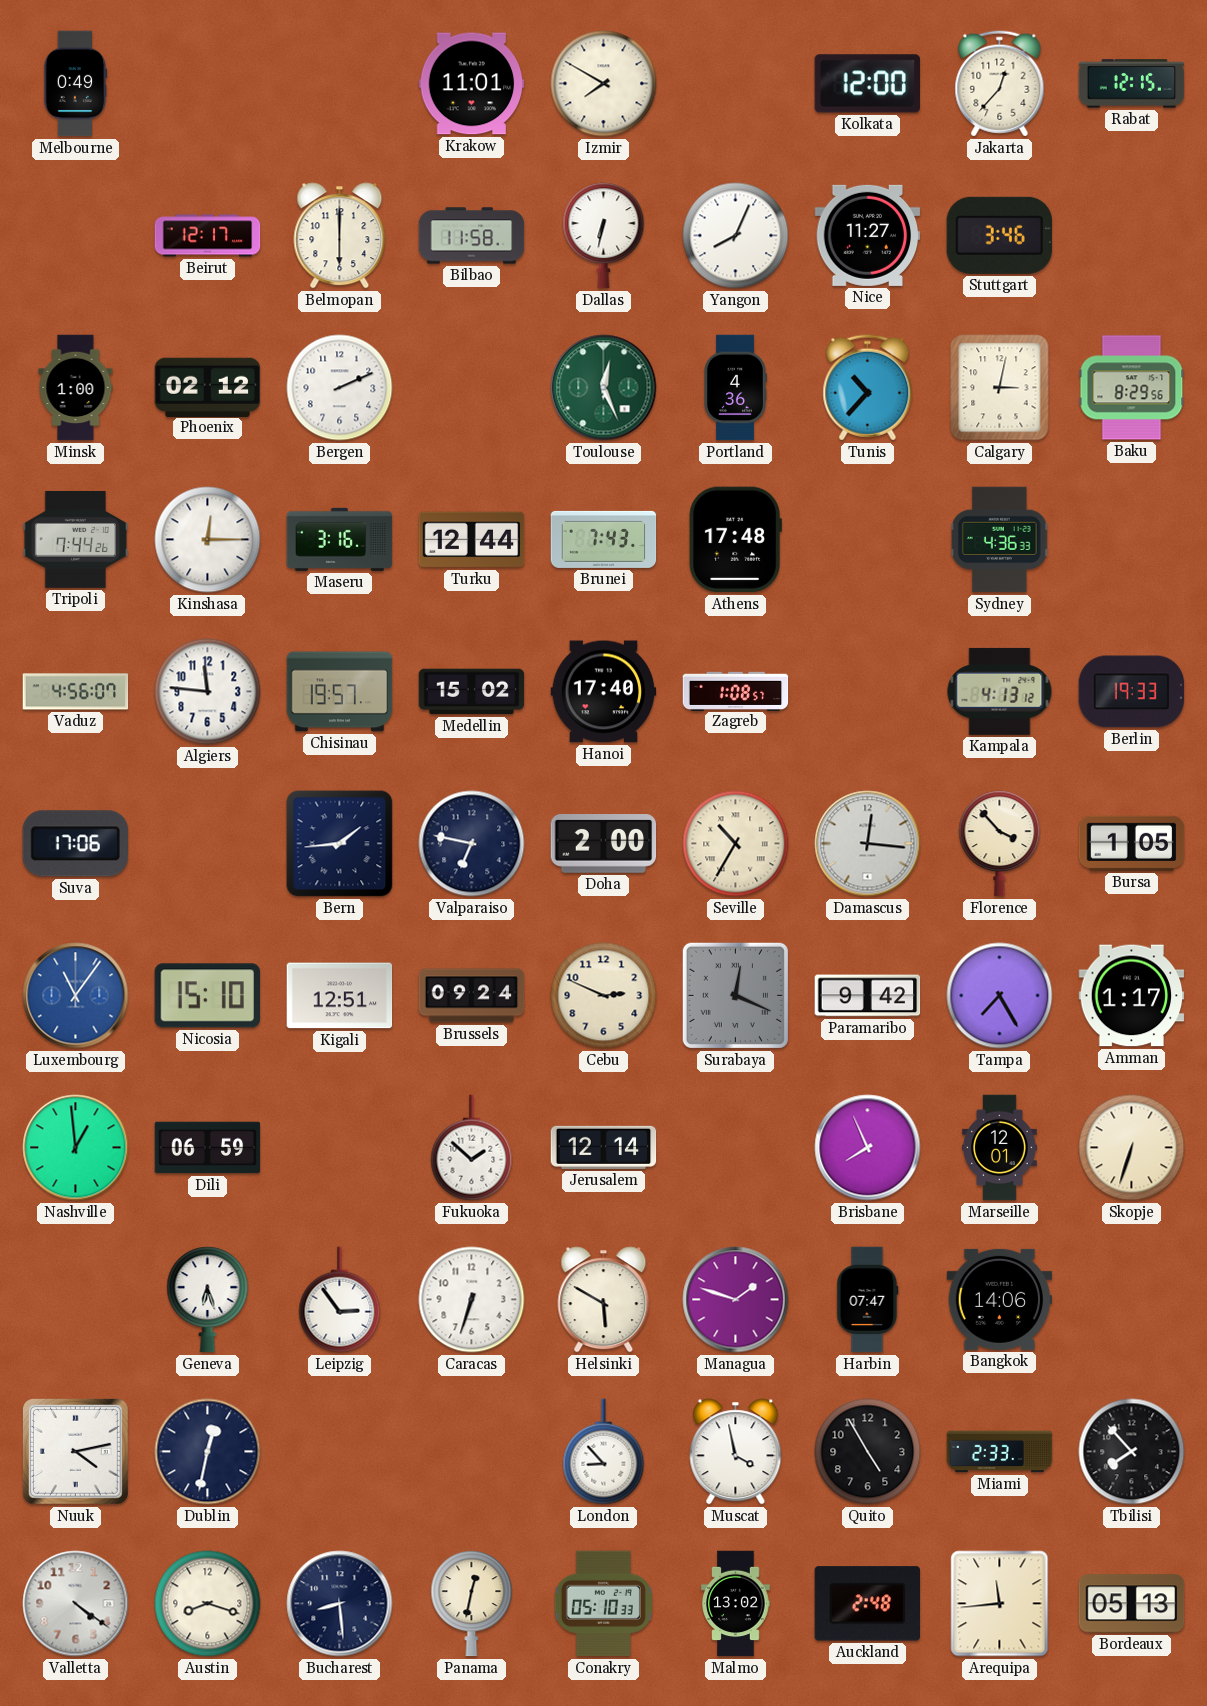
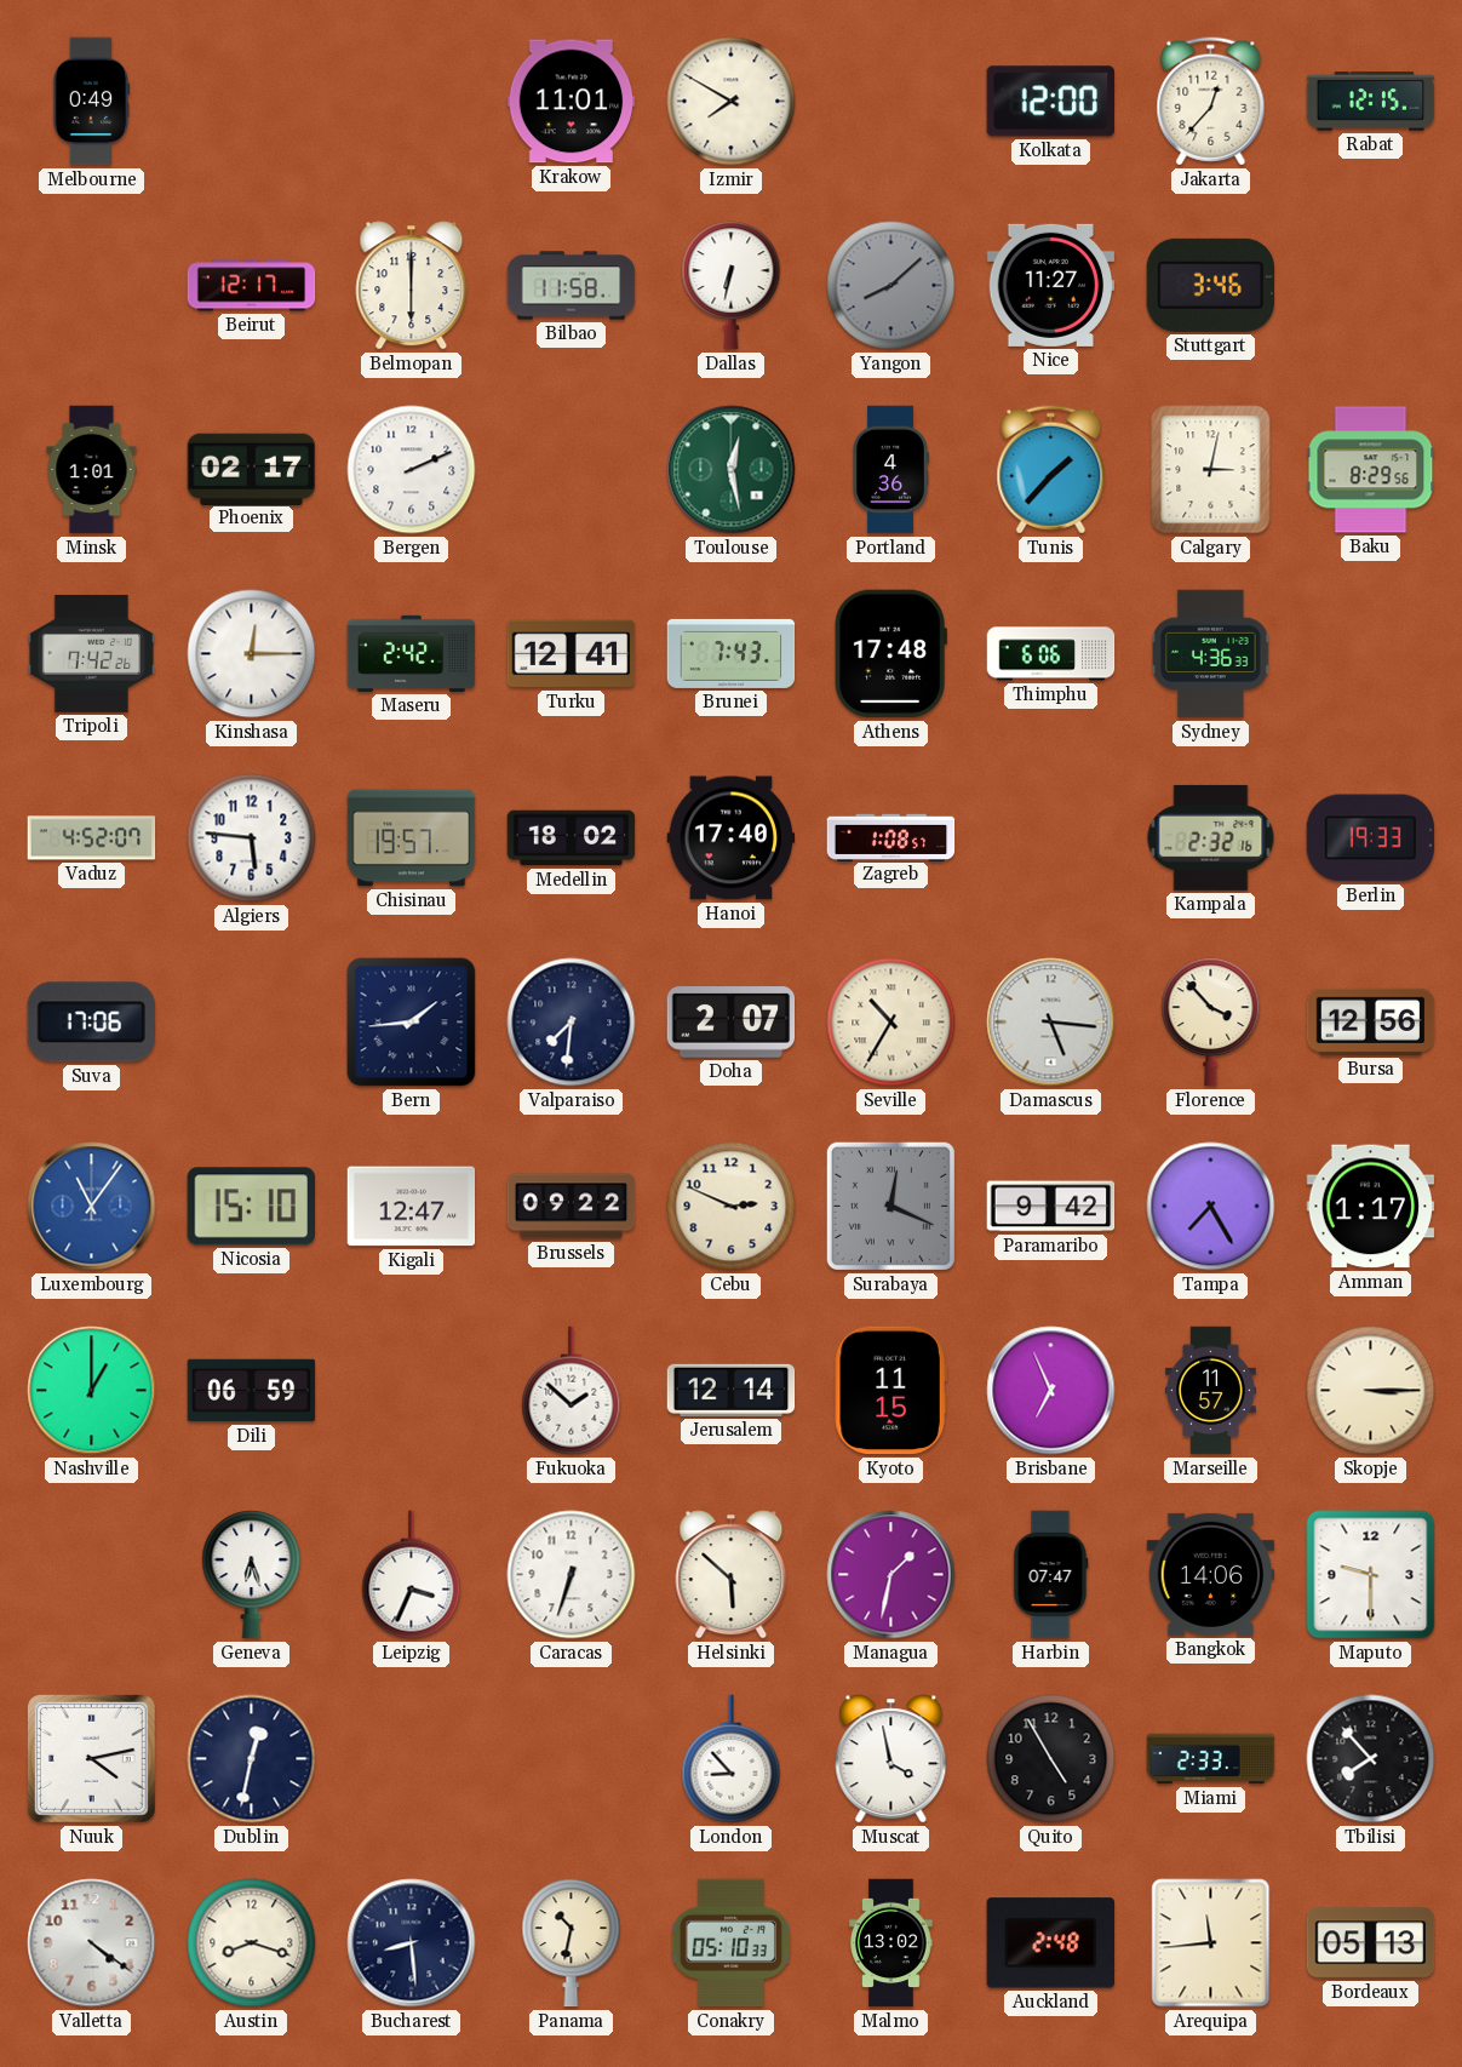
Yangon: 8:04 -> 8:08 (891, 286)
Yangon dial: white -> grey (891, 286)
Minsk: 1:00 -> 1:01 (92, 470)
Phoenix: 02:12 -> 02:17 (252, 469)
Toulouse: 12:26 -> 12:28 (732, 470)
Tunis: 10:37 -> 1:37 (1051, 470)
Tripoli: 7:44 -> 7:42 (92, 654)
Maseru: 3:16 -> 2:42 (412, 653)
Turku: 12:44 -> 12:41 (572, 654)
Thimphu: none -> 6:06 (1051, 654)
Vaduz: 4:56 -> 4:52 (92, 838)
Algiers: 11:46 -> 5:46 (252, 838)
Medellin: 15:02 -> 18:02 (572, 838)
Kampala: 4:13 -> 2:32 (1211, 837)
Valparaiso: 6:47 -> 7:31 (572, 1023)
Doha: 2:00 -> 2:07 (732, 1023)
Damascus: 12:16 -> 5:16 (1051, 1023)
Bursa: 1:05 -> 12:56 (1371, 1021)
Kigali: 12:51 -> 12:47 (412, 1207)
Brussels: 09:24 -> 09:22 (572, 1207)
Nashville: 12:59 -> 1:00 (92, 1391)
Kyoto: none -> 11:15 (890, 1391)
Brisbane: 7:56 -> 6:56 (1051, 1391)
Marseille: 12:01 -> 11:57 (1211, 1391)
Skopje: 6:33 -> 3:15 (1371, 1391)
Leipzig: 2:54 -> 3:34 (412, 1575)
Helsinki: 5:50 -> 5:52 (732, 1575)
Managua: 1:48 -> 1:32 (891, 1575)
Maputo: none -> 9:30 (1371, 1575)
Panama: 12:32 -> 10:32 (572, 1943)
